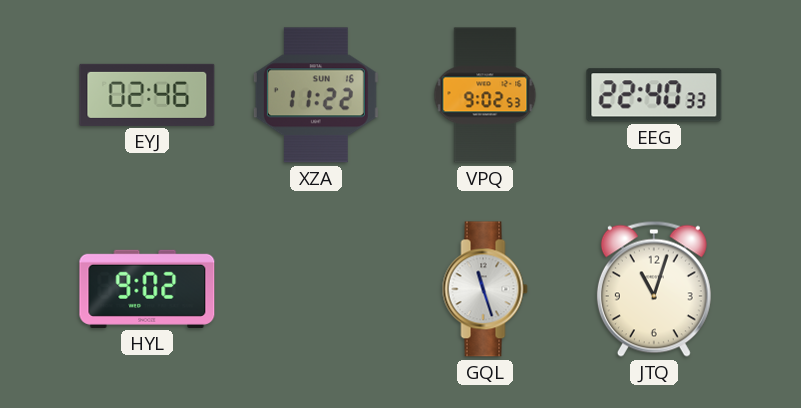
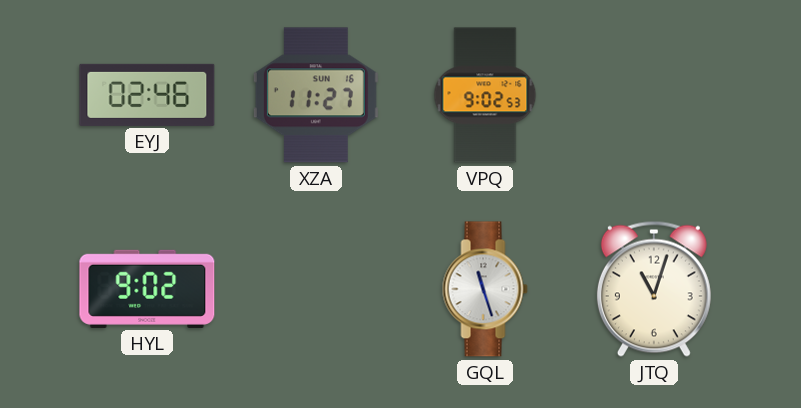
XZA: 11:22 -> 11:27 (316, 95)
EEG: 22:40 -> none (654, 95)
